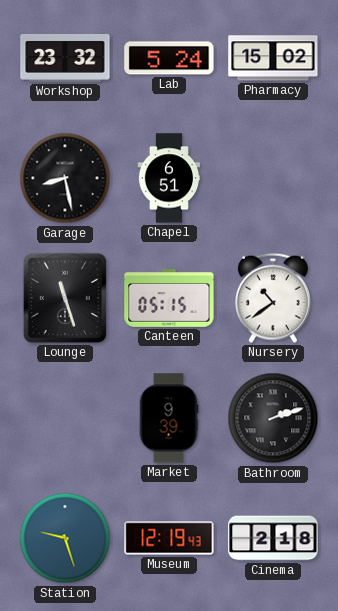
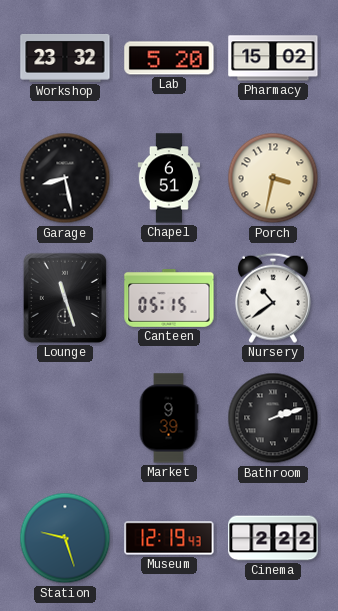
Lab: 5:24 -> 5:20 (169, 58)
Porch: none -> 3:32 (273, 178)
Cinema: 2:18 -> 2:22 (273, 538)
